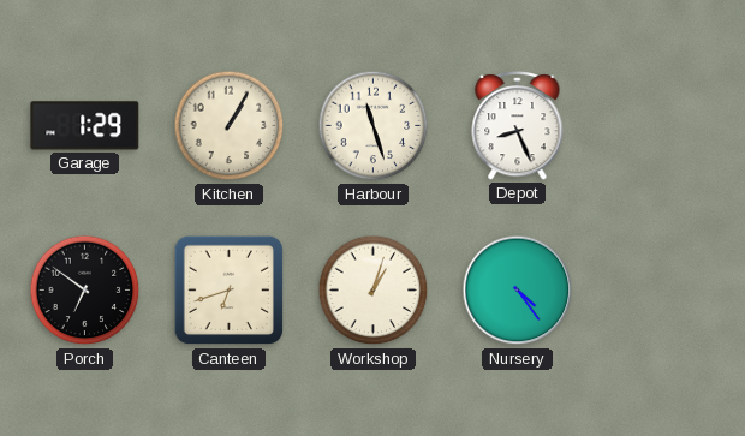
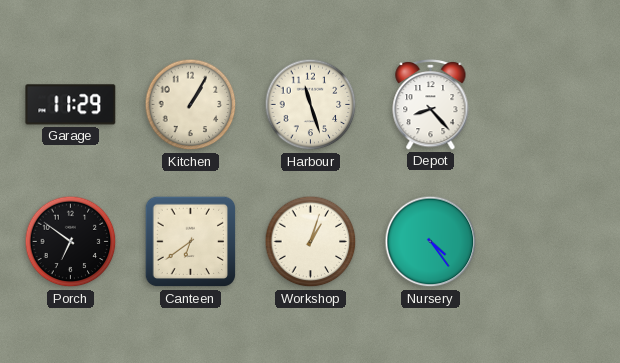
Garage: 1:29 -> 11:29 (71, 105)
Depot: 8:26 -> 8:23 (431, 104)
Canteen: 6:42 -> 6:39 (191, 242)
